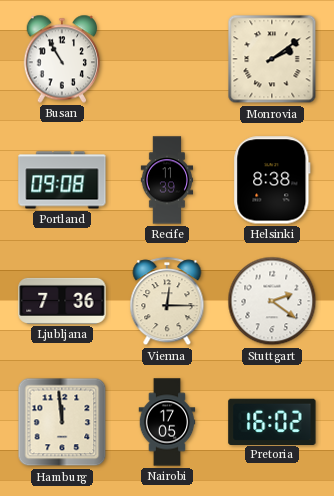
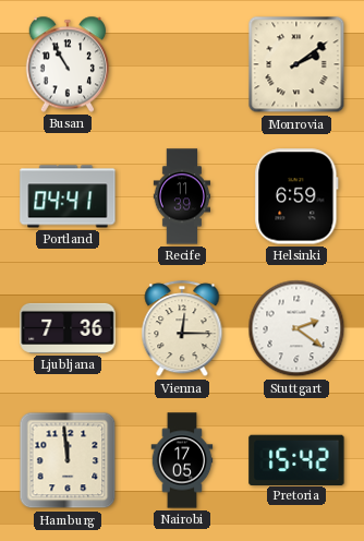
Portland: 09:08 -> 04:41 (68, 196)
Helsinki: 8:38 -> 6:59 (296, 196)
Pretoria: 16:02 -> 15:42 (296, 459)
